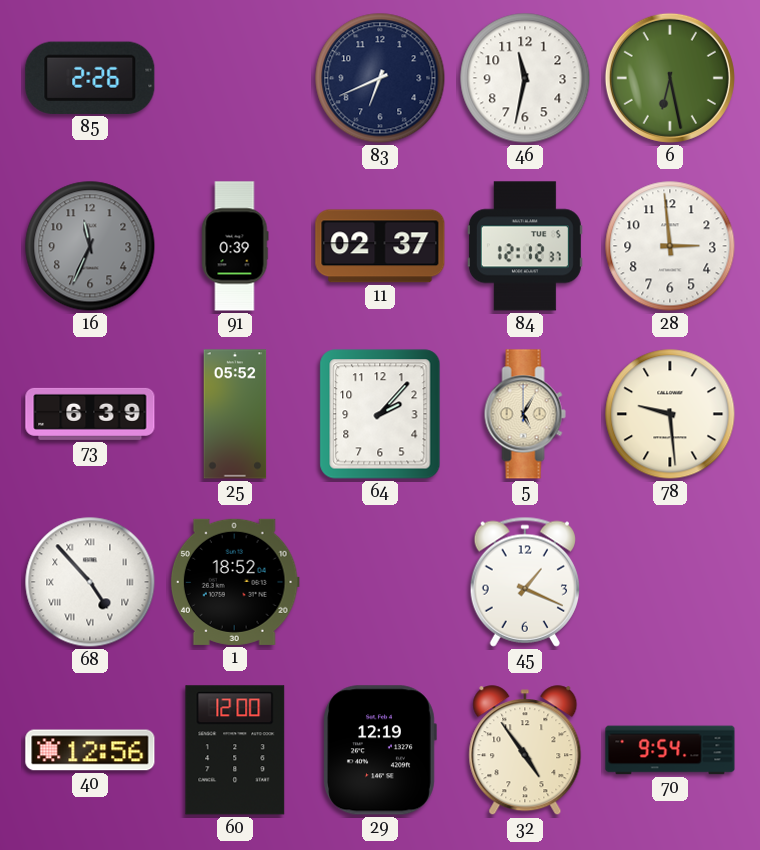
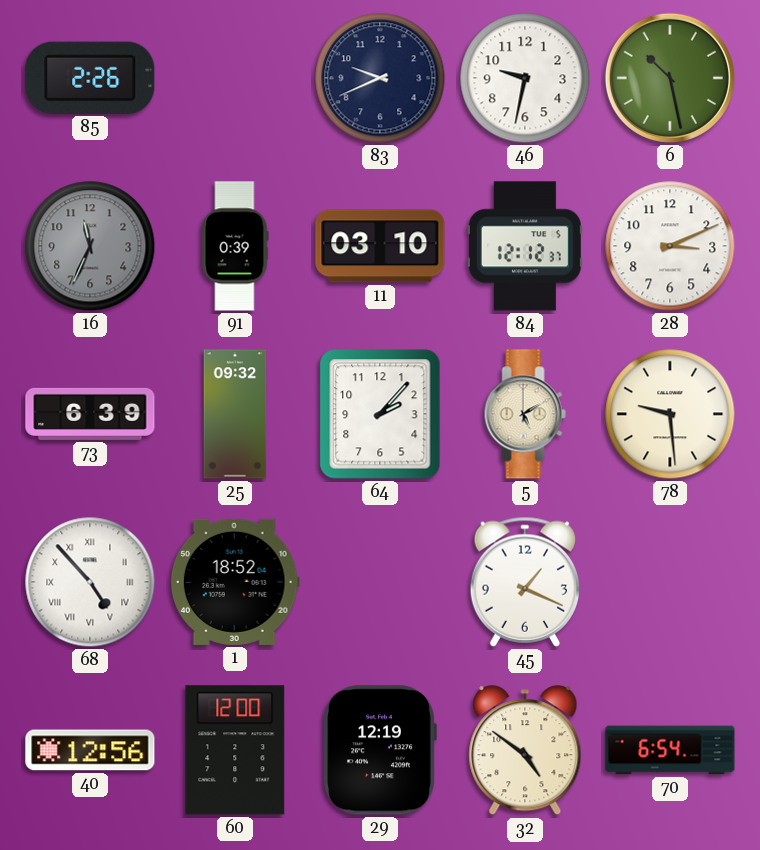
83: 6:41 -> 9:41 (380, 78)
46: 11:32 -> 9:32 (525, 78)
6: 6:28 -> 10:28 (670, 78)
11: 02:37 -> 03:10 (380, 246)
28: 2:59 -> 3:11 (670, 246)
25: 05:52 -> 09:32 (235, 414)
5: 5:05 -> 5:10 (525, 414)
32: 4:54 -> 4:51 (525, 751)
70: 9:54 -> 6:54 (670, 750)
